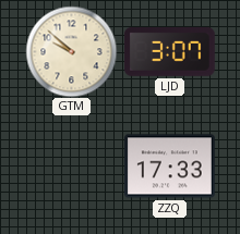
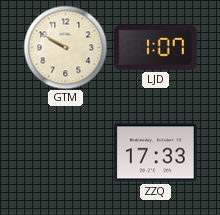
GTM: 9:52 -> 9:50 (65, 47)
LJD: 3:07 -> 1:07 (155, 47)
